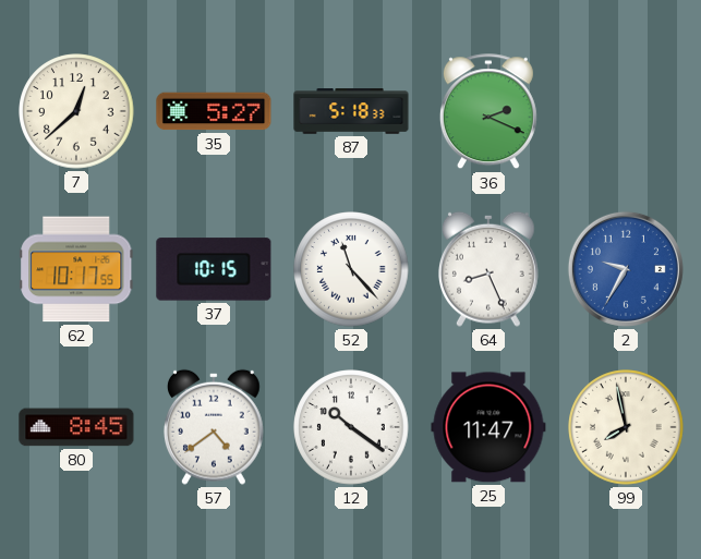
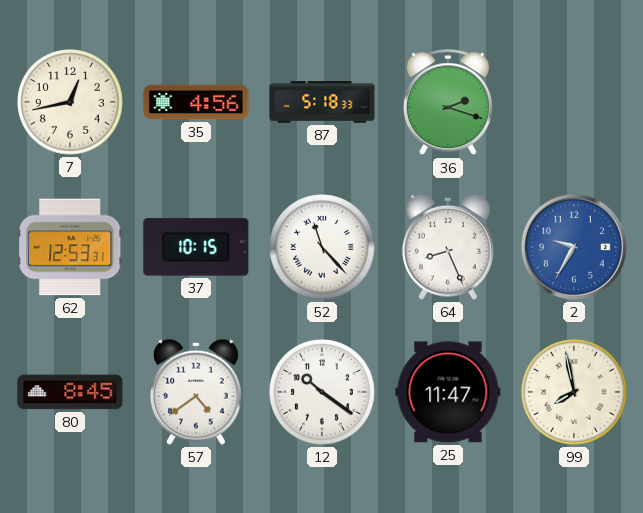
7: 12:38 -> 12:43 (70, 102)
35: 5:27 -> 4:56 (196, 102)
36: 2:19 -> 2:18 (448, 103)
62: 10:17 -> 12:53 (70, 247)
